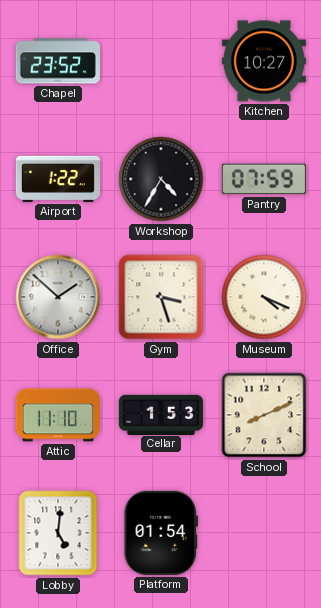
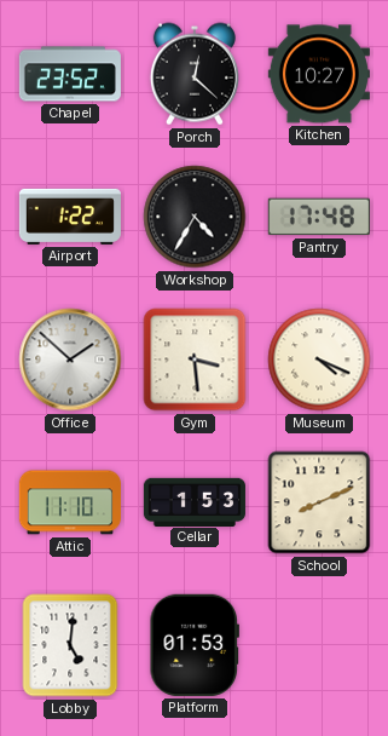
Porch: none -> 12:22 (195, 74)
Pantry: 07:59 -> 17:48 (319, 217)
Gym: 3:27 -> 3:29 (195, 360)
Platform: 01:54 -> 01:53 (193, 645)
